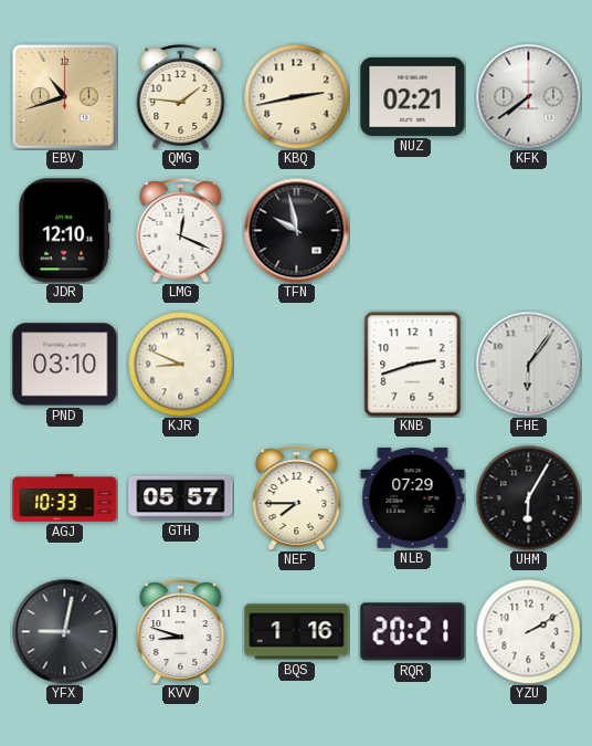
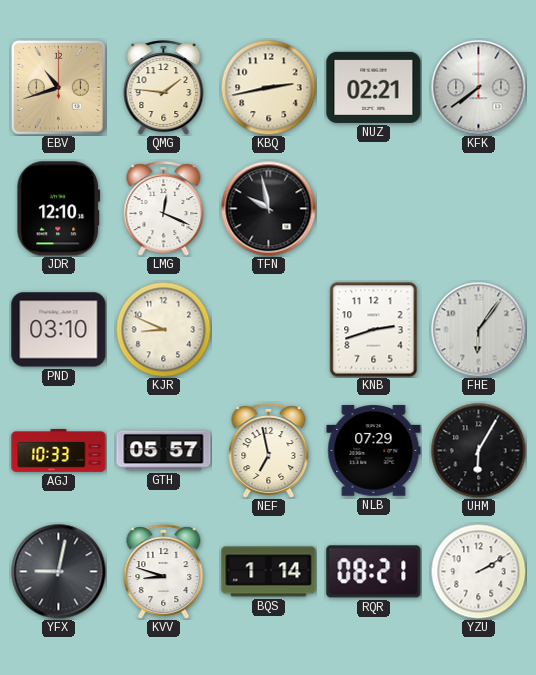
NEF: 7:45 -> 6:58 (269, 450)
BQS: 1:16 -> 1:14 (269, 572)
RQR: 20:21 -> 08:21 (374, 572)
